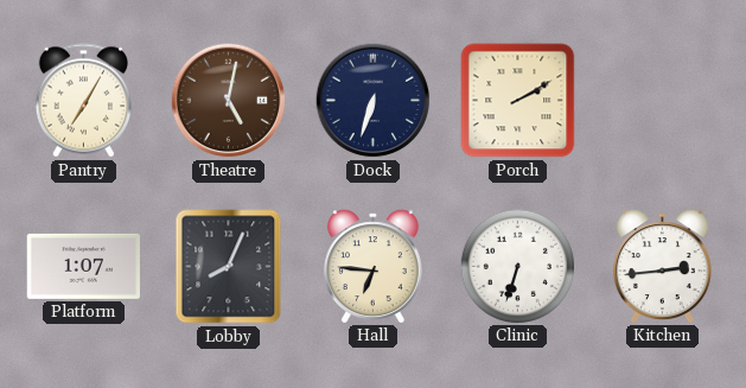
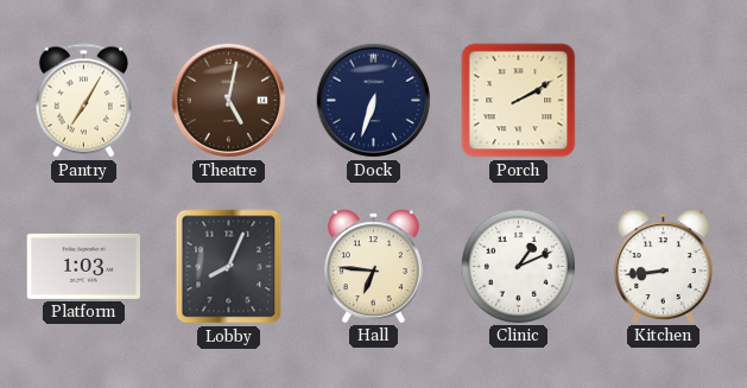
Platform: 1:07 -> 1:03 (83, 266)
Clinic: 6:33 -> 1:11 (518, 266)
Kitchen: 2:44 -> 8:44 (663, 266)
